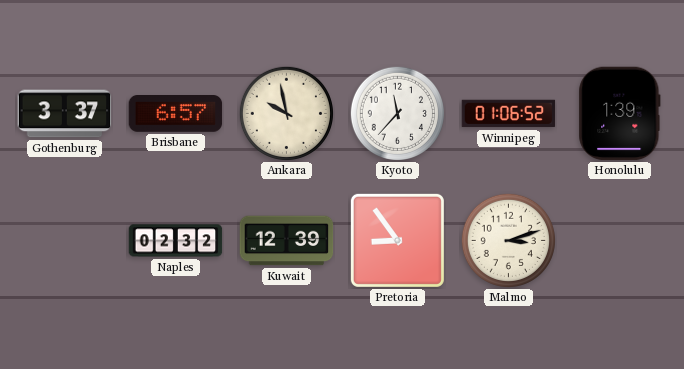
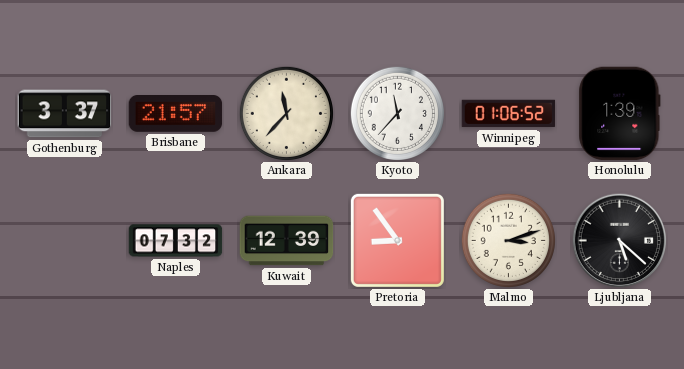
Brisbane: 6:57 -> 21:57 (176, 114)
Ankara: 9:58 -> 11:37 (286, 113)
Naples: 02:32 -> 07:32 (176, 241)
Ljubljana: none -> 5:22 (619, 240)
